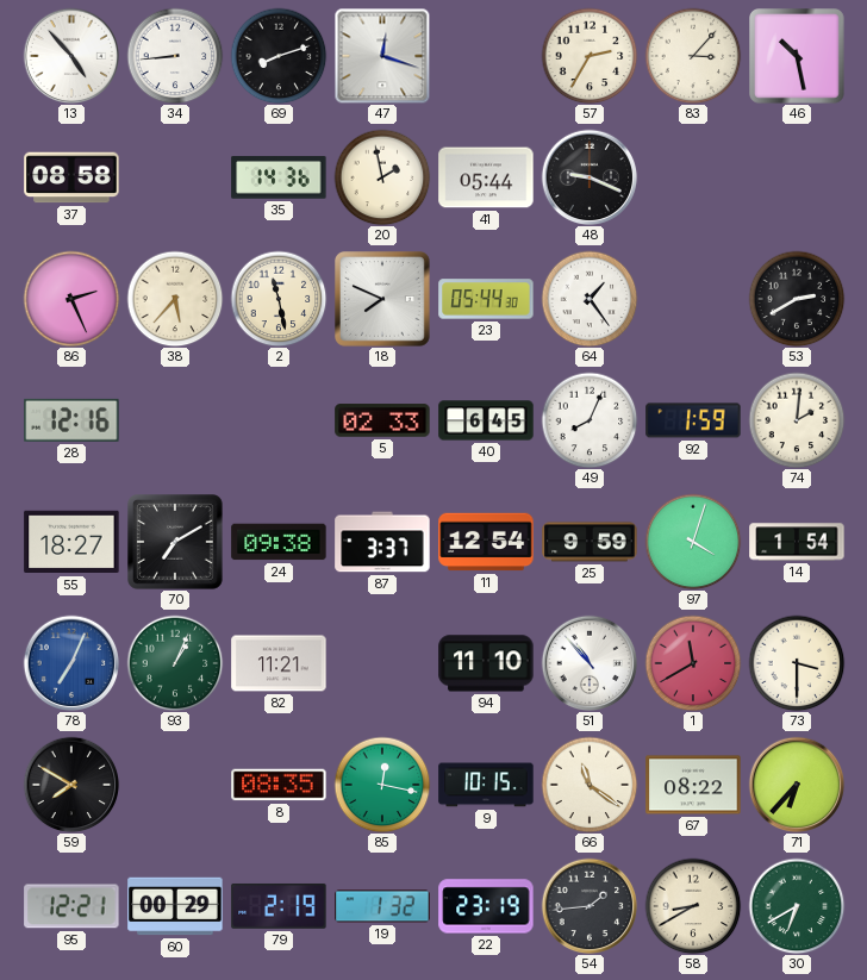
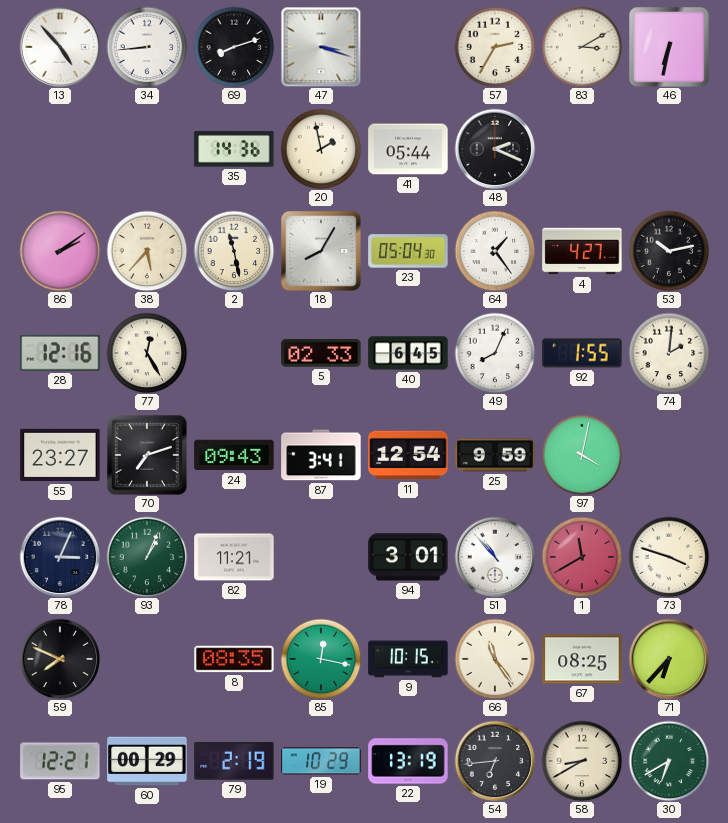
47: 12:18 -> 3:18 (321, 47)
83: 3:07 -> 3:10 (582, 47)
46: 10:28 -> 6:32 (670, 48)
37: 08:58 -> none (71, 177)
48: 9:19 -> 2:19 (495, 149)
86: 2:26 -> 2:09 (60, 251)
18: 7:49 -> 8:05 (322, 252)
23: 05:44 -> 05:04 (408, 251)
4: none -> 4:27 (582, 251)
53: 2:40 -> 10:13 (669, 251)
77: none -> 12:25 (147, 353)
92: 1:59 -> 1:55 (582, 353)
55: 18:27 -> 23:27 (60, 455)
70: 7:10 -> 7:12 (148, 456)
24: 09:38 -> 09:43 (234, 455)
87: 3:37 -> 3:41 (321, 455)
97: 4:03 -> 4:02 (582, 455)
14: 1:54 -> none (797, 542)
78: 7:04 -> 3:04 (60, 557)
78 dial: blue -> navy (60, 557)
94: 11:10 -> 3:01 (408, 557)
73: 3:30 -> 3:48 (669, 557)
59: 7:50 -> 7:49 (60, 659)
66: 11:21 -> 11:24 (495, 659)
67: 08:22 -> 08:25 (582, 659)
19: 1:32 -> 10:29 (321, 761)
22: 23:19 -> 13:19 (408, 761)
54: 1:44 -> 6:44 (495, 761)
